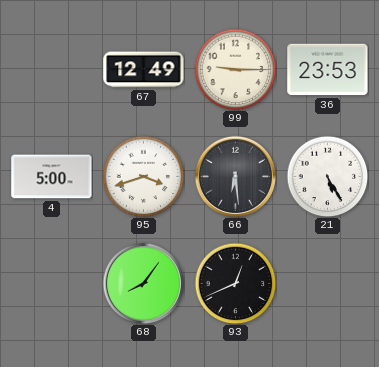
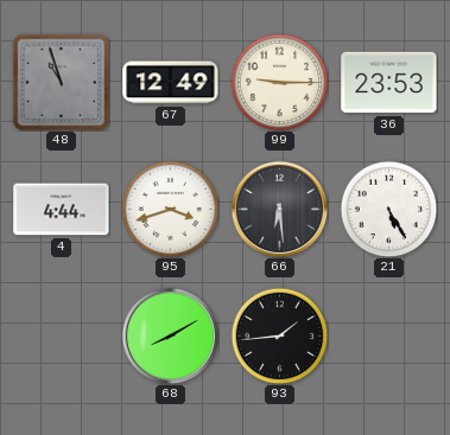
48: none -> 10:57 (61, 82)
4: 5:00 -> 4:44 (62, 210)
68: 8:06 -> 8:10 (170, 335)
93: 12:41 -> 1:44 (279, 335)
